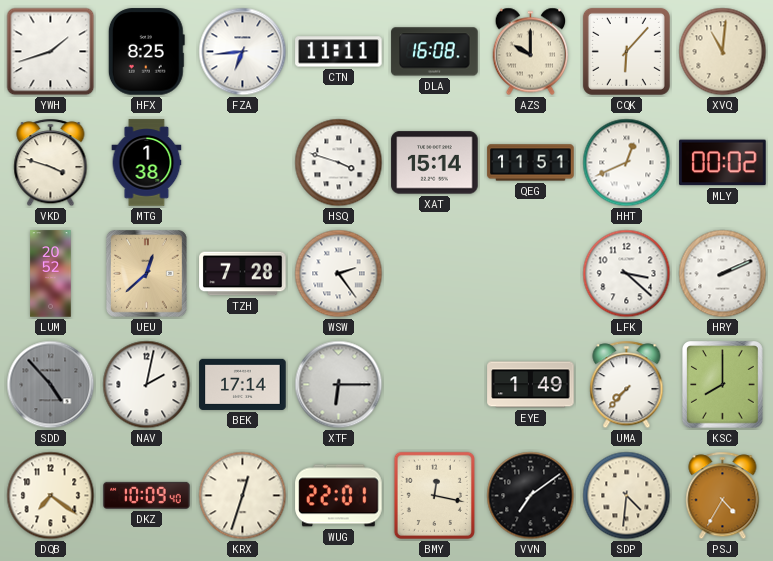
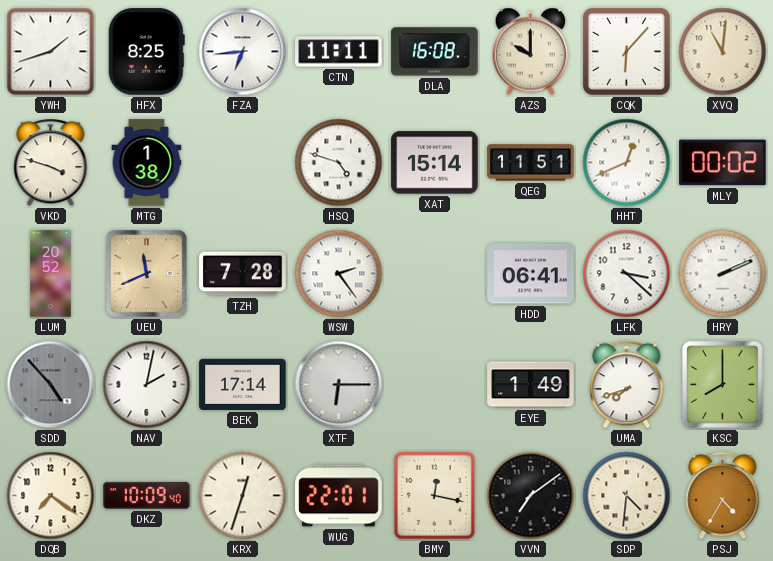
HSQ: 3:48 -> 4:48 (339, 163)
UEU: 12:38 -> 11:41 (147, 274)
HDD: none -> 06:41 (531, 274)
UMA: 7:37 -> 7:42 (627, 385)
